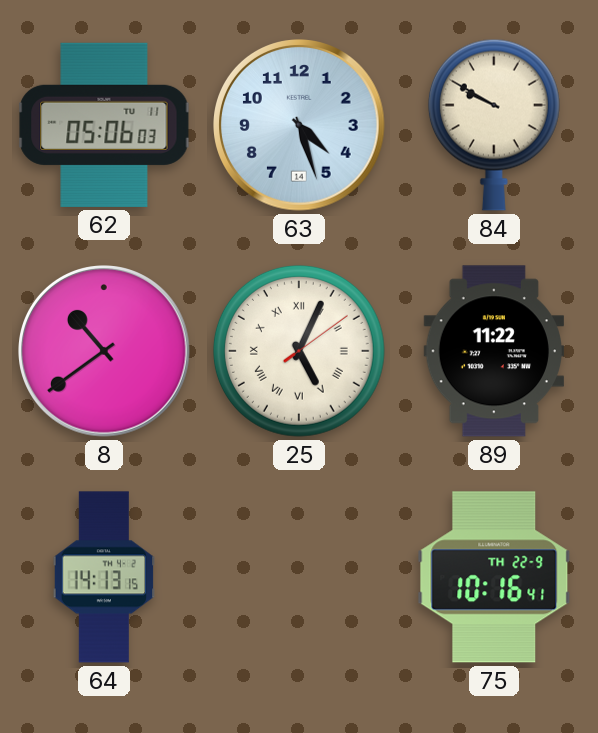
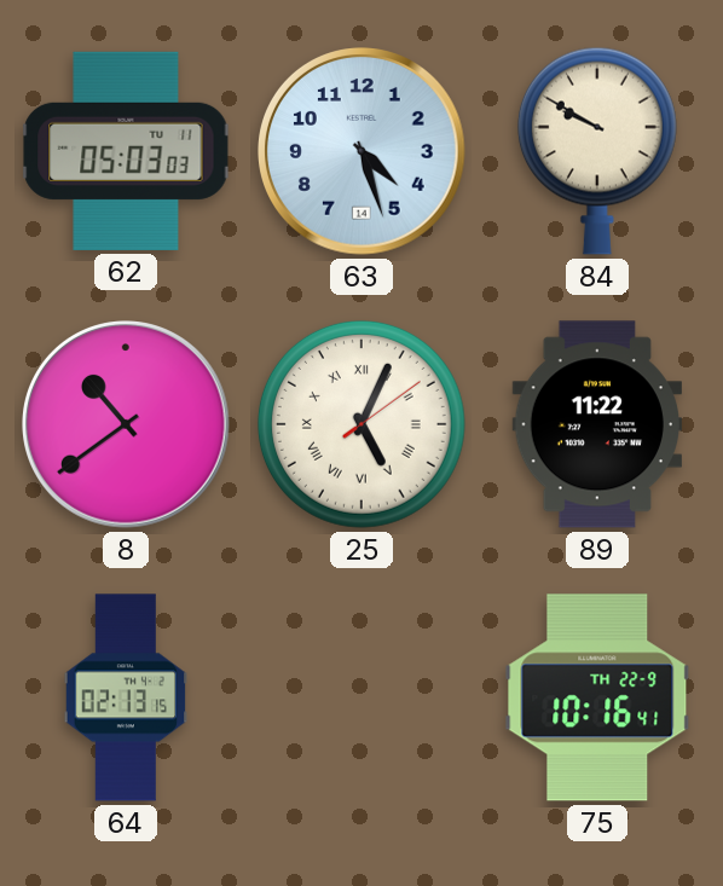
62: 05:06 -> 05:03 (126, 151)
64: 14:13 -> 02:13 (126, 697)
